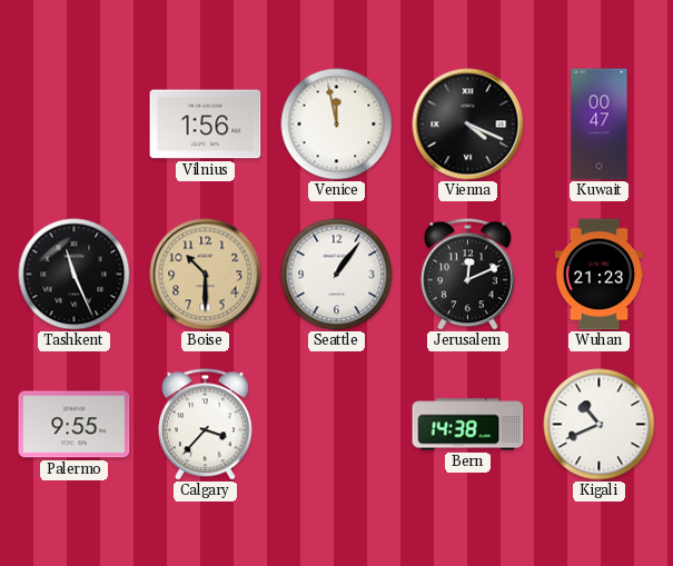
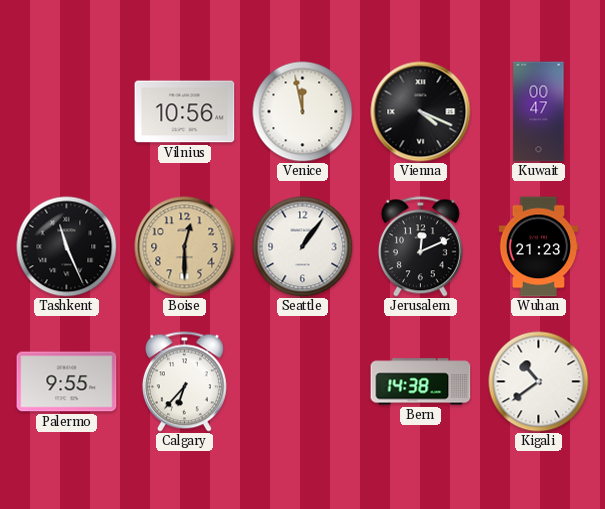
Vilnius: 1:56 -> 10:56 (185, 112)
Boise: 10:30 -> 12:30 (185, 247)
Calgary: 3:37 -> 6:37 (184, 382)
Kigali: 10:41 -> 10:39 (539, 382)
